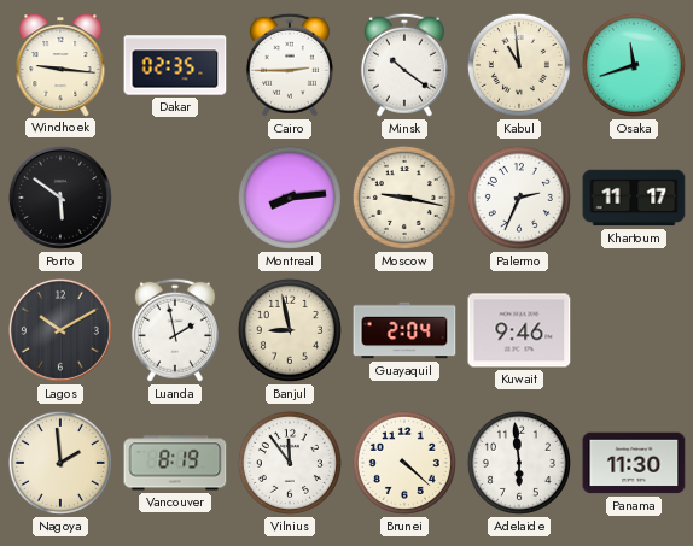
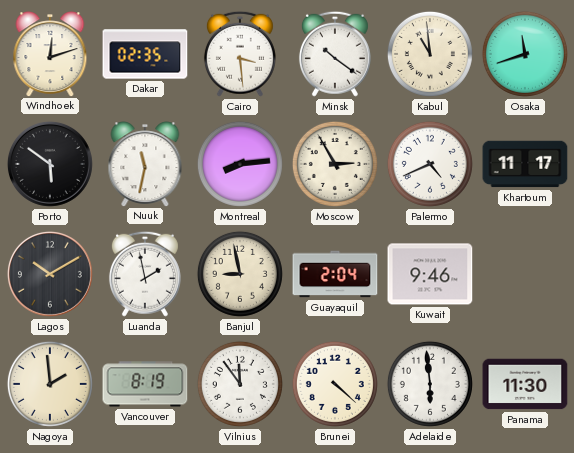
Windhoek: 9:16 -> 12:12 (50, 54)
Cairo: 2:45 -> 3:29 (240, 54)
Nuuk: none -> 11:32 (145, 164)
Moscow: 9:17 -> 2:55 (335, 164)
Palermo: 2:34 -> 4:41 (430, 164)
